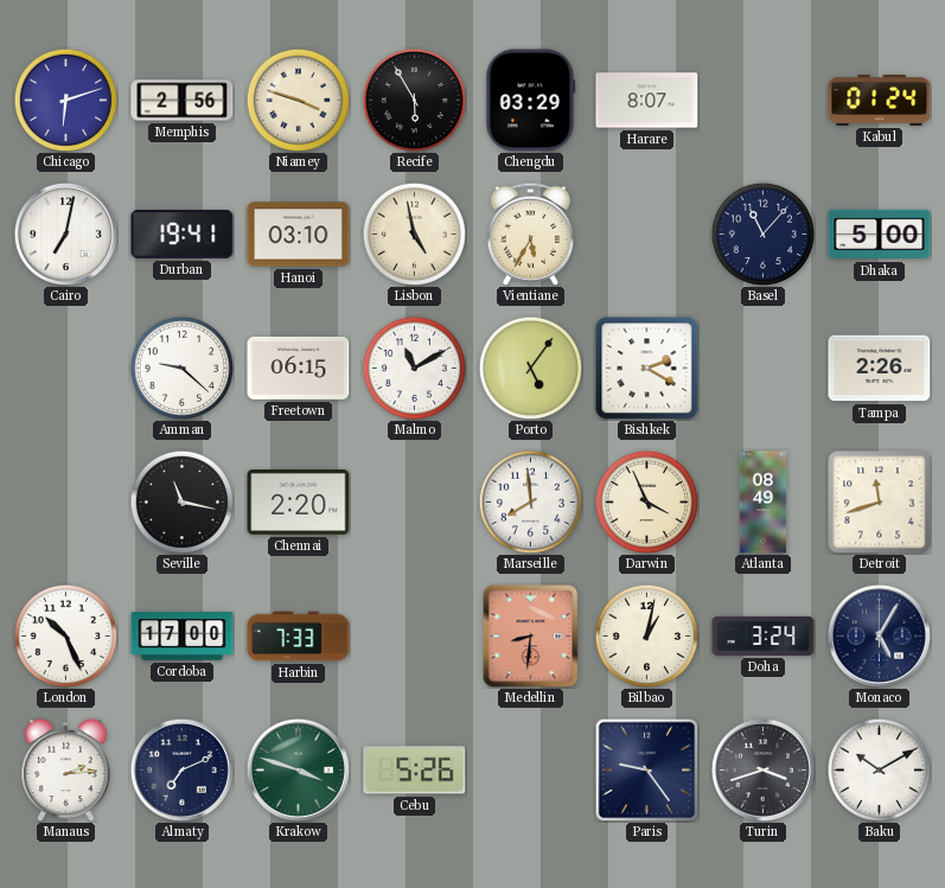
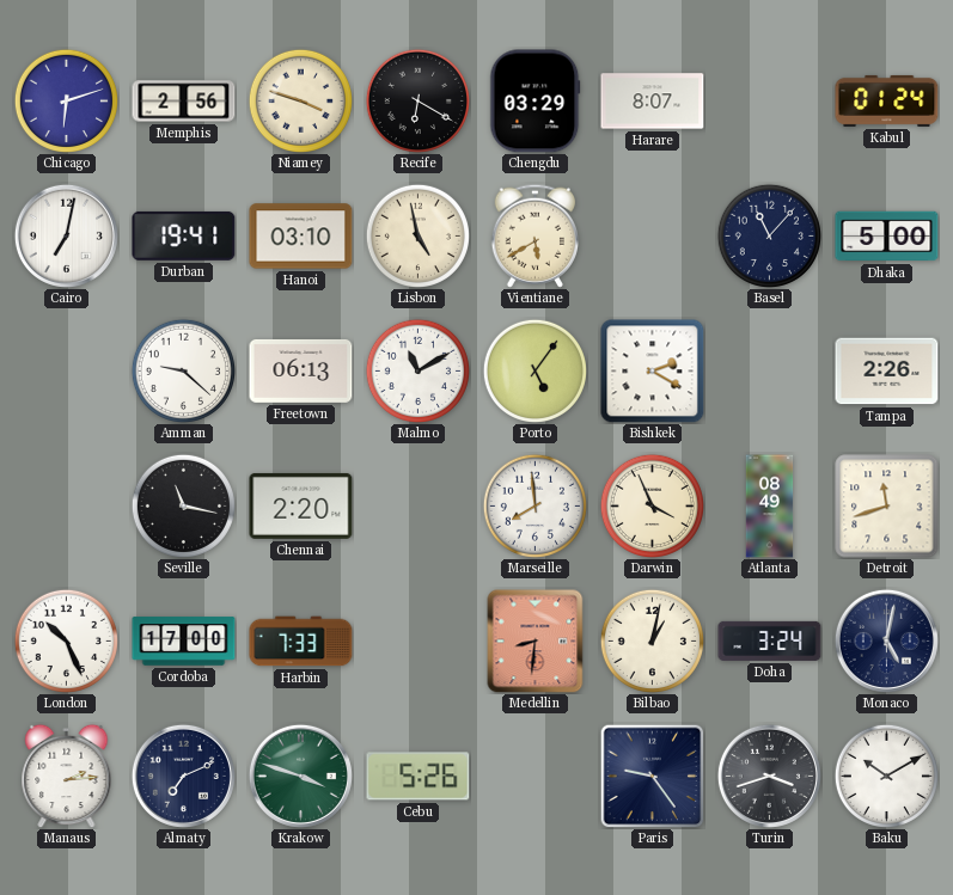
Recife: 5:55 -> 6:20 (417, 100)
Vientiane: 5:35 -> 5:40 (534, 235)
Freetown: 06:15 -> 06:13 (301, 370)
Monaco: 5:05 -> 5:02 (886, 640)
